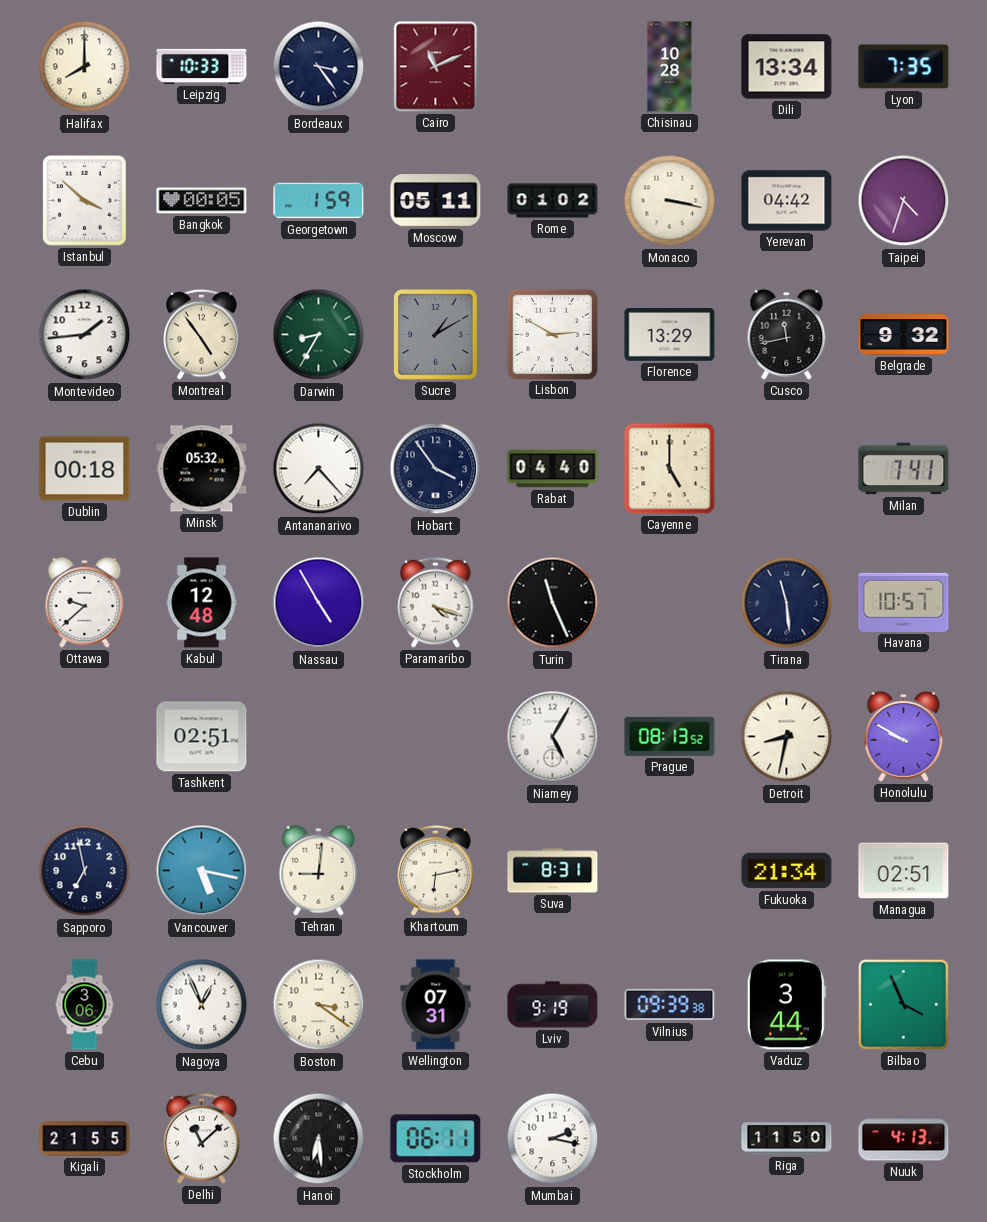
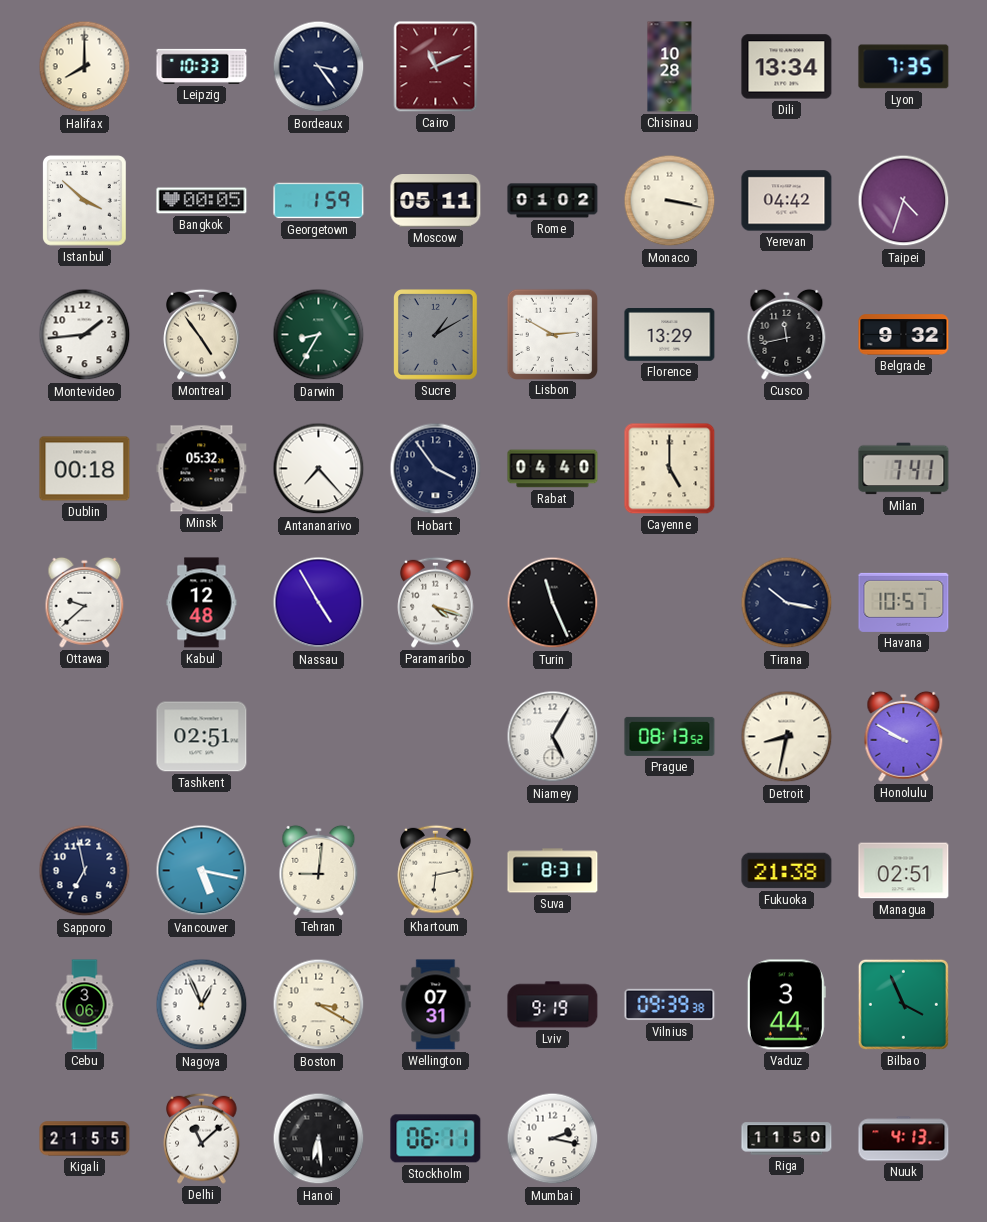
Tirana: 11:29 -> 10:17 (787, 603)
Fukuoka: 21:34 -> 21:38 (787, 871)
Boston: 3:21 -> 3:20 (319, 1005)
